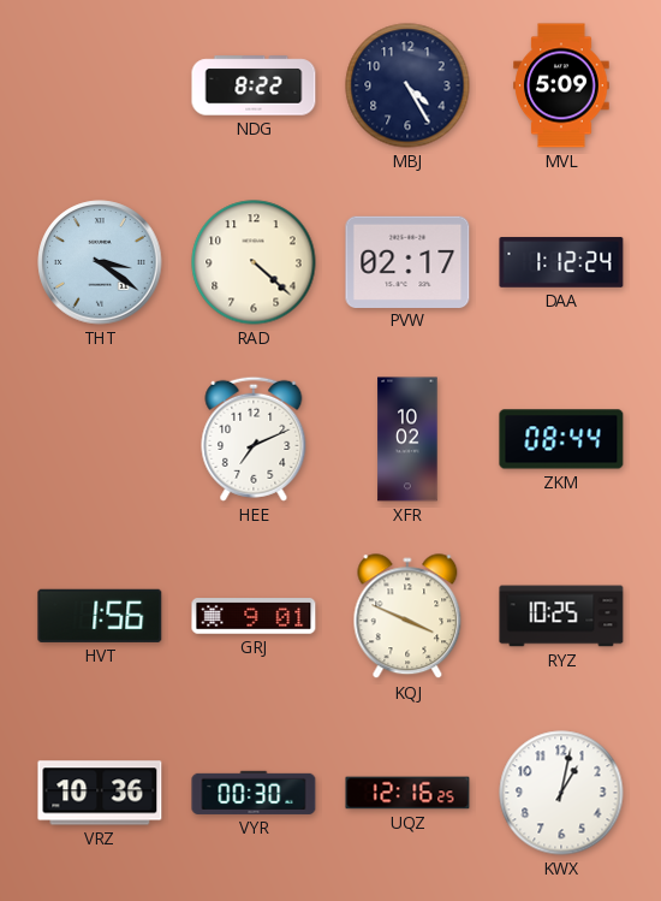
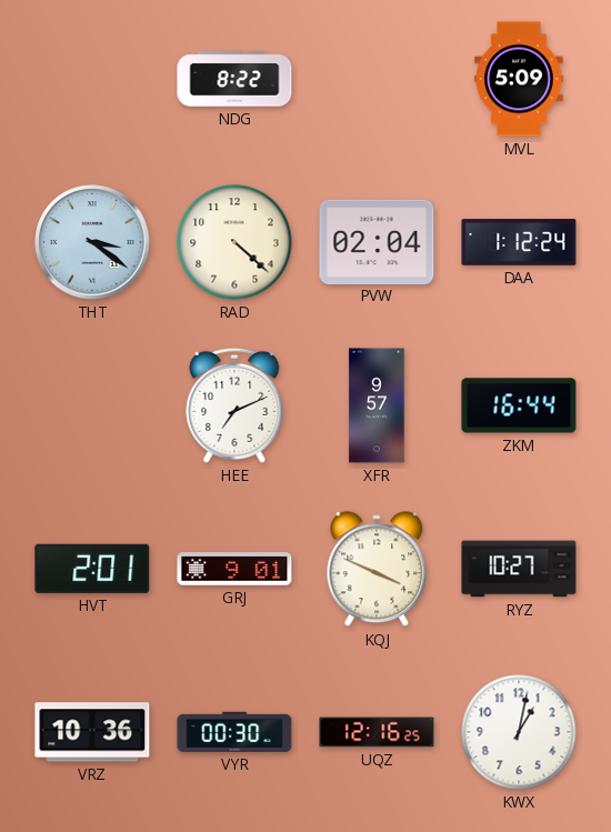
MBJ: 4:25 -> none (407, 85)
PVW: 02:17 -> 02:04 (377, 241)
XFR: 10:02 -> 9:57 (377, 405)
ZKM: 08:44 -> 16:44 (519, 405)
HVT: 1:56 -> 2:01 (92, 569)
RYZ: 10:25 -> 10:27 (519, 569)
